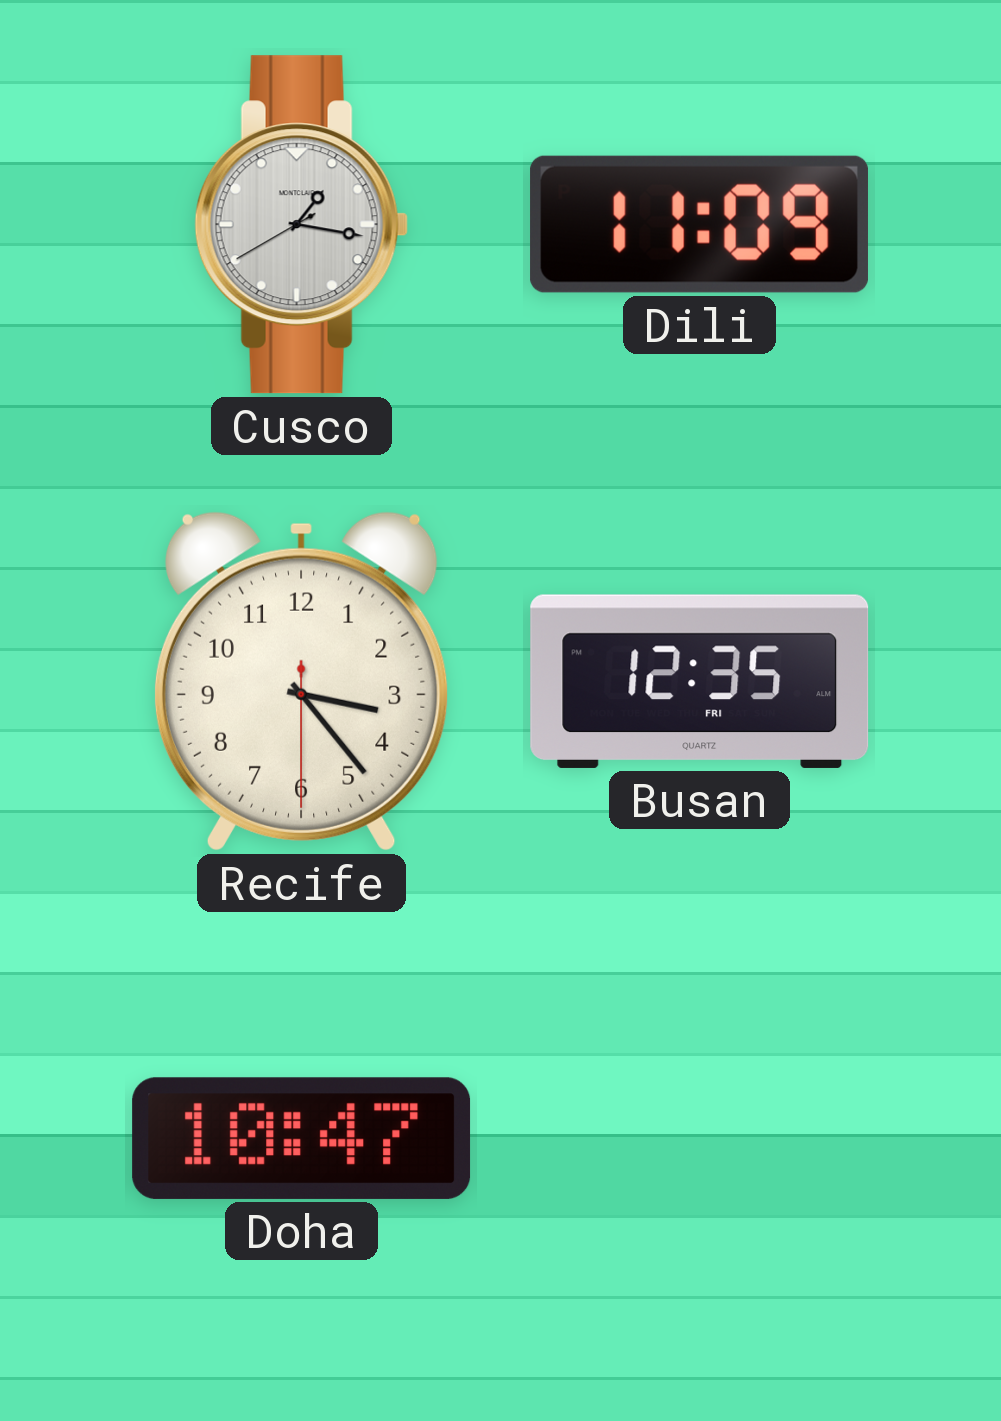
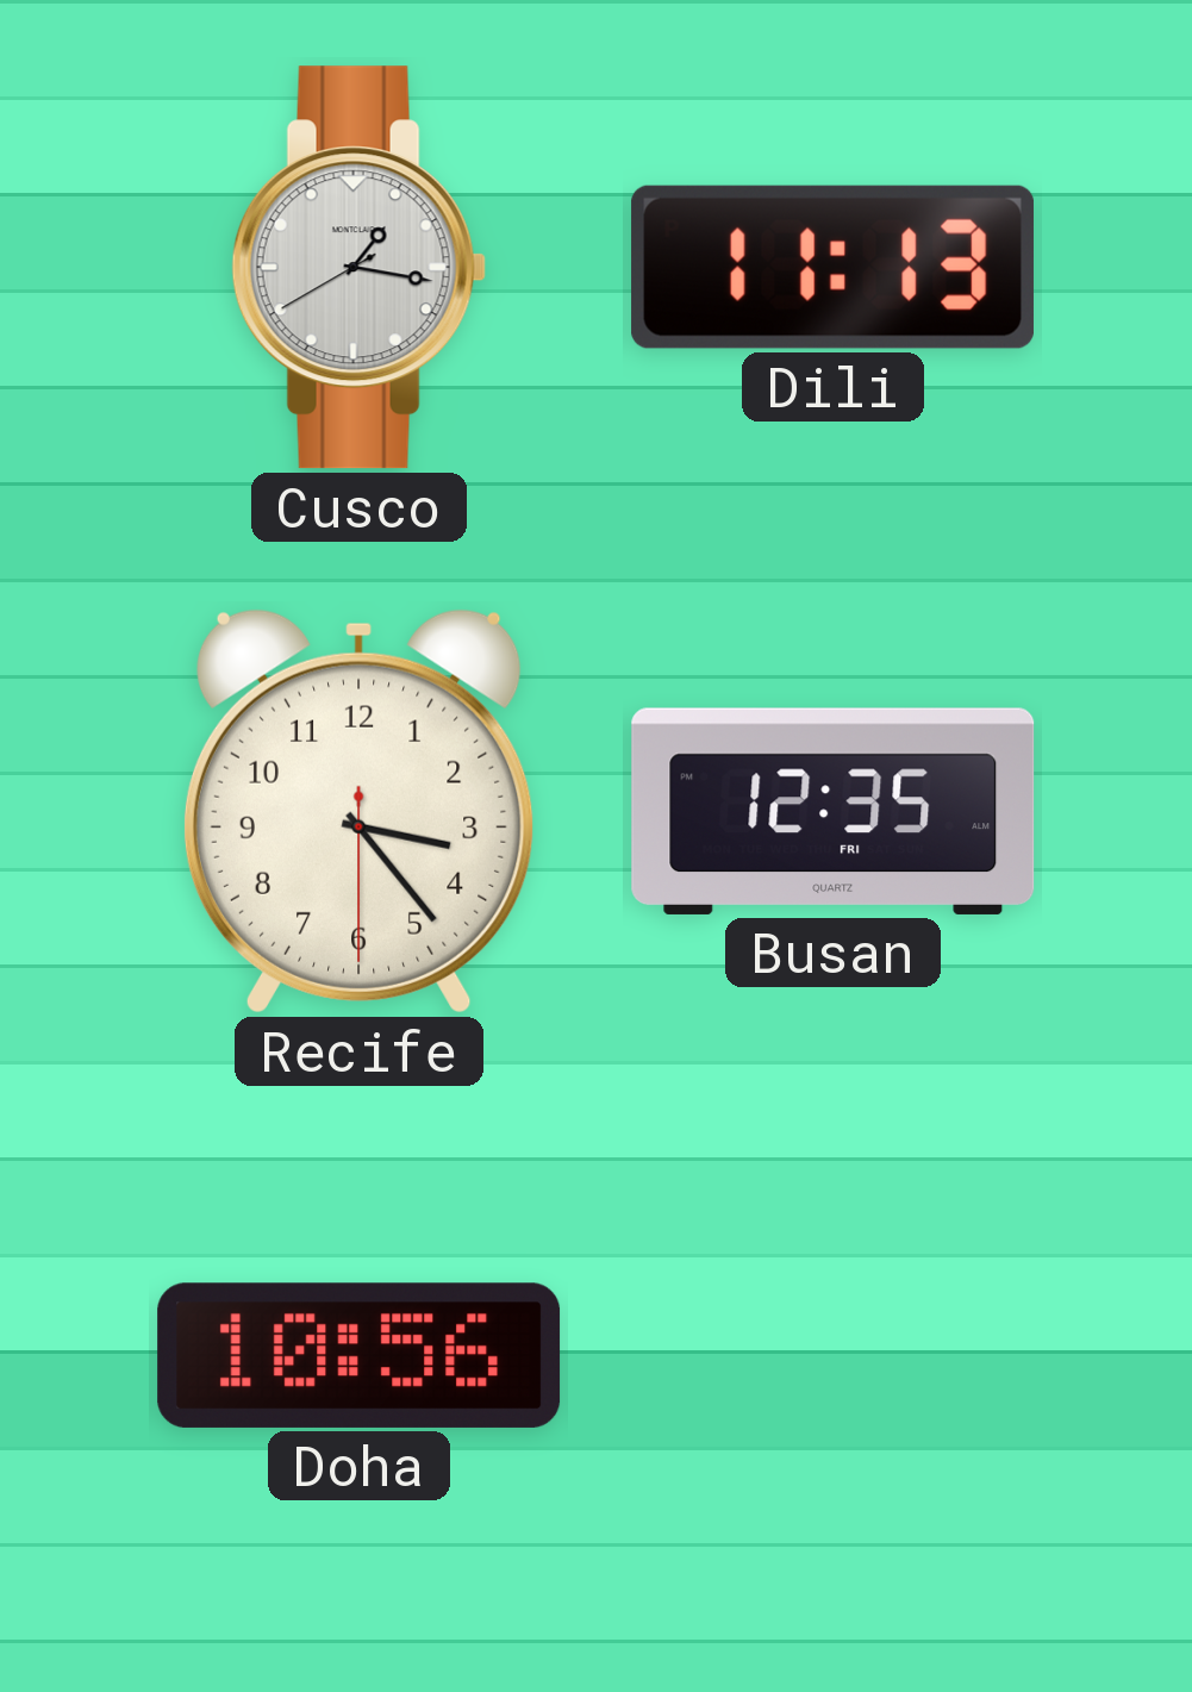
Dili: 11:09 -> 11:13 (832, 267)
Doha: 10:47 -> 10:56 (360, 1355)
